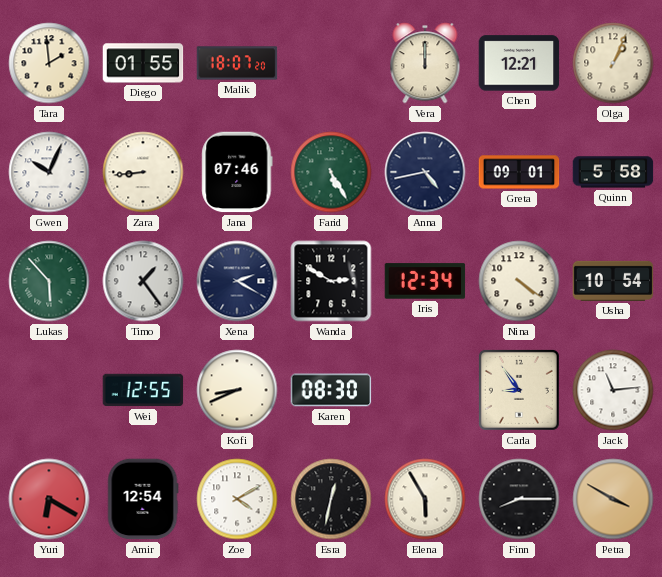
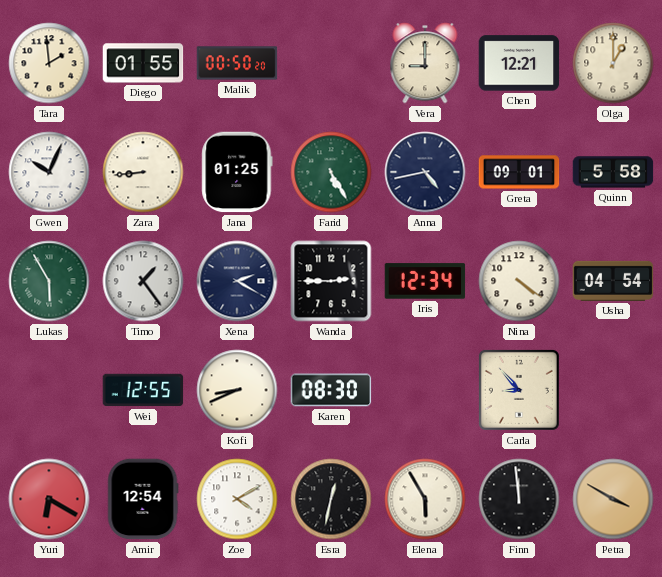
Malik: 18:07 -> 00:50 (237, 63)
Vera: 12:00 -> 9:00 (425, 63)
Olga: 1:04 -> 1:00 (613, 63)
Jana: 07:46 -> 01:25 (237, 172)
Lukas: 5:53 -> 5:55 (49, 281)
Wanda: 2:50 -> 2:45 (331, 281)
Usha: 10:54 -> 04:54 (613, 281)
Carla: 8:54 -> 8:53 (519, 390)
Jack: 11:14 -> none (613, 390)
Finn: 8:15 -> 11:59 (519, 499)
